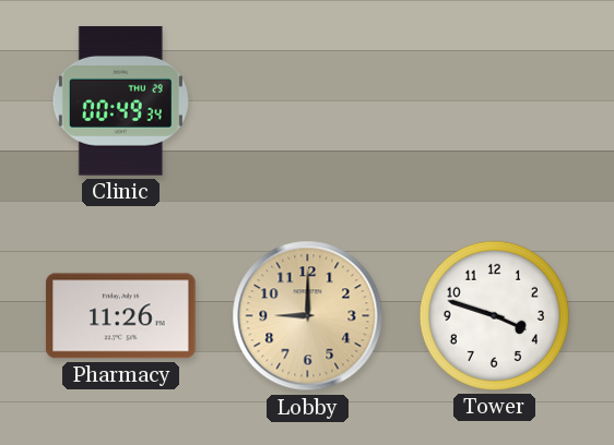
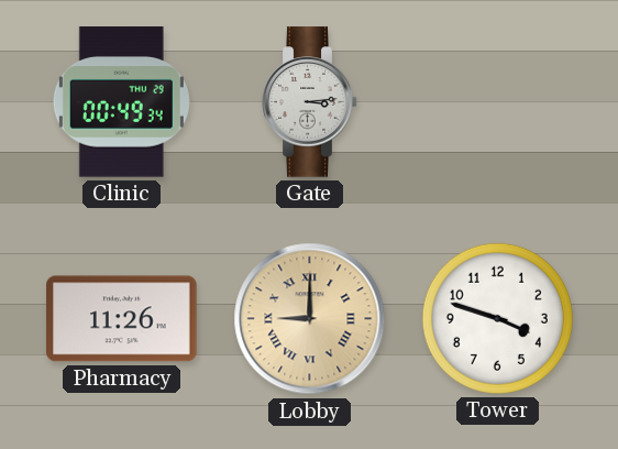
Gate: none -> 3:14 (310, 102)
Lobby numerals: Arabic -> Roman (310, 319)
